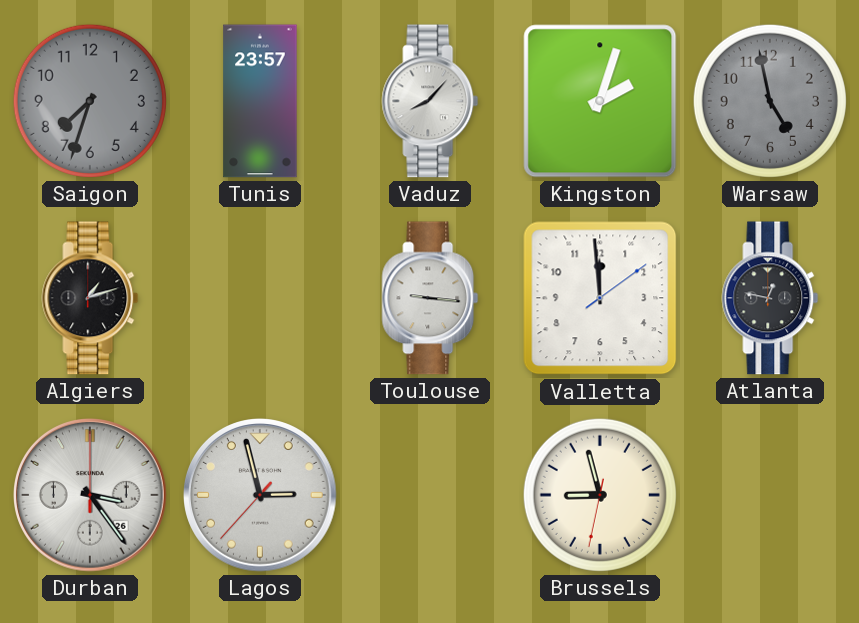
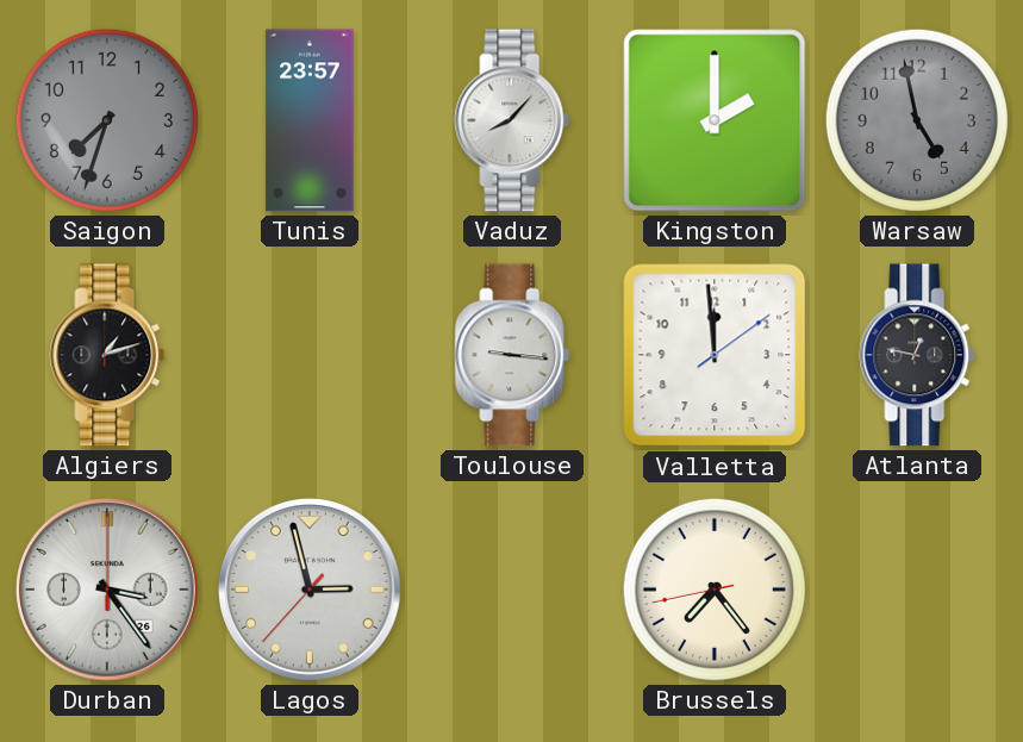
Kingston: 2:03 -> 2:00 (715, 120)
Brussels: 8:57 -> 7:23 (715, 590)
